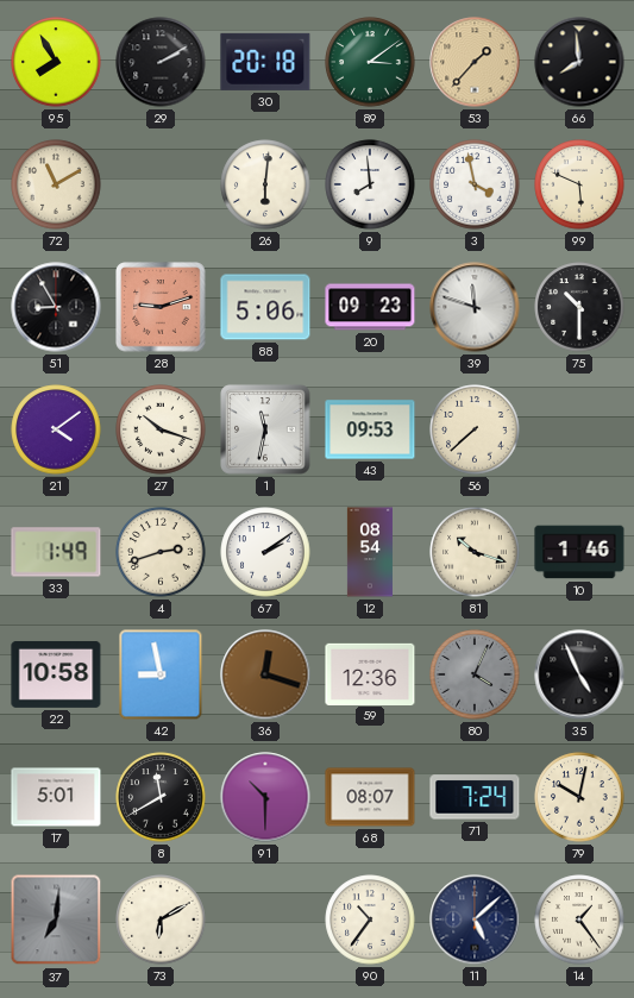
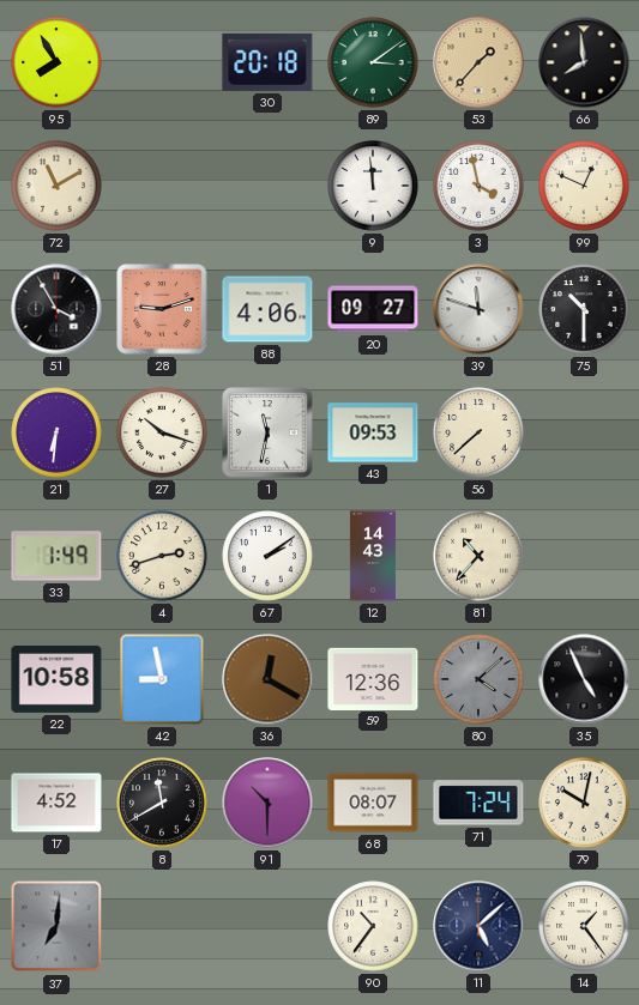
29: 2:10 -> none (161, 62)
26: 6:01 -> none (265, 184)
9: 7:59 -> 11:59 (373, 186)
99: 5:49 -> 12:49 (584, 186)
51: 8:55 -> 3:55 (56, 309)
88: 5:06 -> 4:06 (267, 309)
20: 09:23 -> 09:27 (373, 309)
21: 4:09 -> 6:31 (56, 432)
12: 08:54 -> 14:43 (373, 556)
81: 10:18 -> 10:37 (478, 556)
10: 1:46 -> none (579, 552)
36: 12:18 -> 12:20 (267, 679)
80: 4:04 -> 4:08 (478, 679)
17: 5:01 -> 4:52 (56, 803)
73: 6:10 -> none (161, 919)
